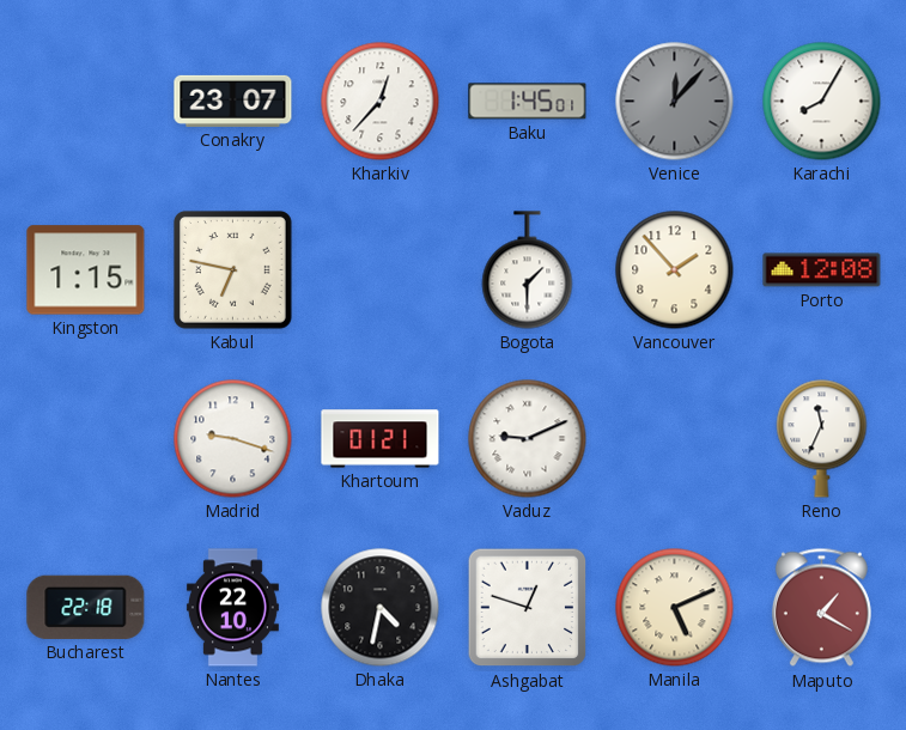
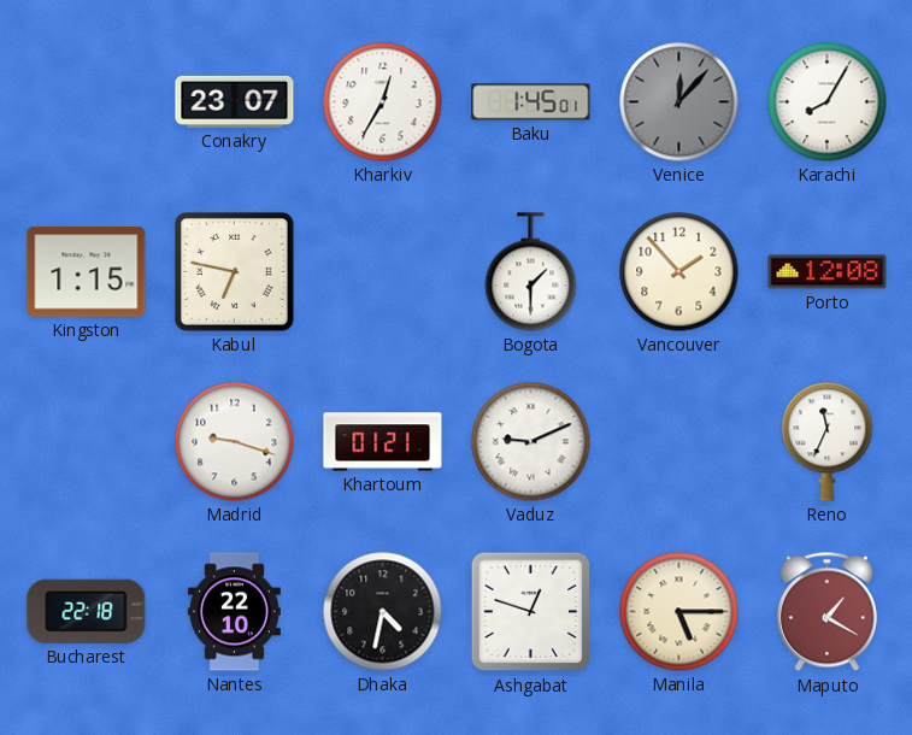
Kharkiv: 12:37 -> 12:35 (383, 102)
Manila: 5:11 -> 5:15 (679, 612)
